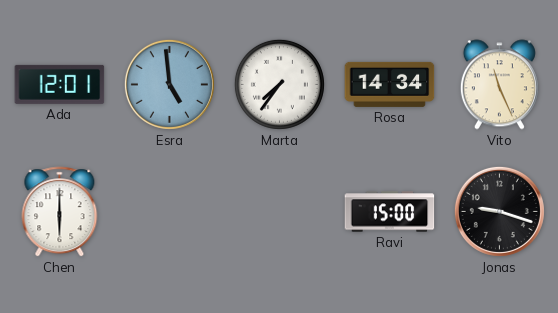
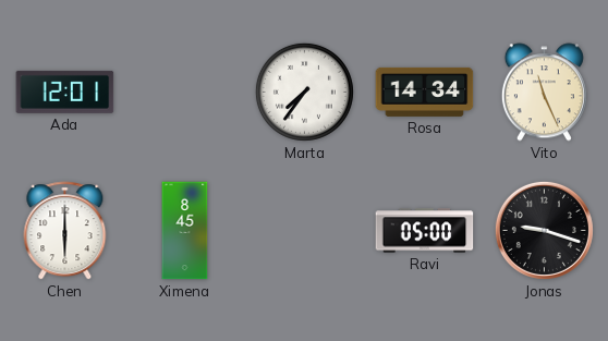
Esra: 4:59 -> none (169, 84)
Ximena: none -> 8:45 (185, 231)
Ravi: 15:00 -> 05:00 (425, 231)
